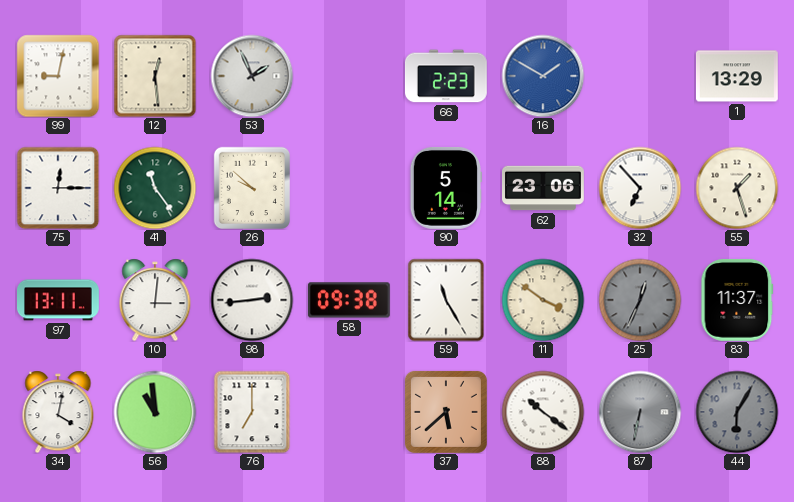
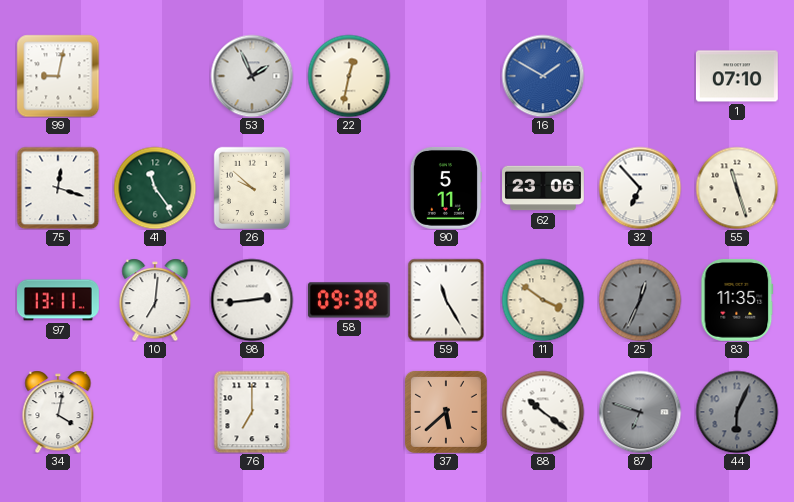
12: 12:29 -> none (155, 76)
22: none -> 12:32 (349, 76)
66: 2:23 -> none (446, 76)
1: 13:29 -> 07:10 (737, 76)
75: 12:15 -> 12:18 (58, 188)
90: 5:14 -> 5:11 (445, 188)
55: 1:27 -> 11:27 (737, 188)
10: 3:01 -> 7:01 (155, 300)
83: 11:37 -> 11:35 (737, 300)
56: 10:59 -> none (155, 412)
87: 6:32 -> 6:48 (640, 412)
44: 6:05 -> 6:04 (737, 412)
